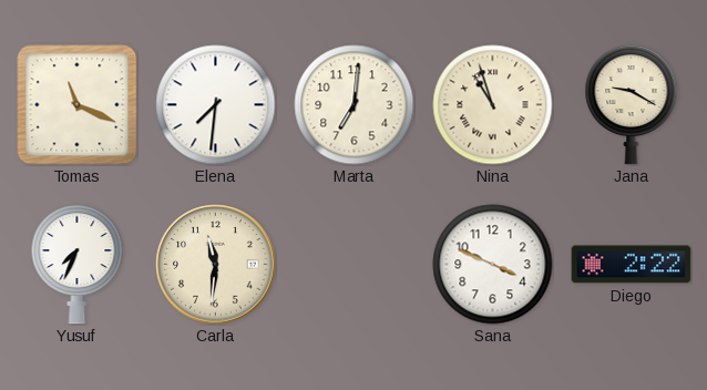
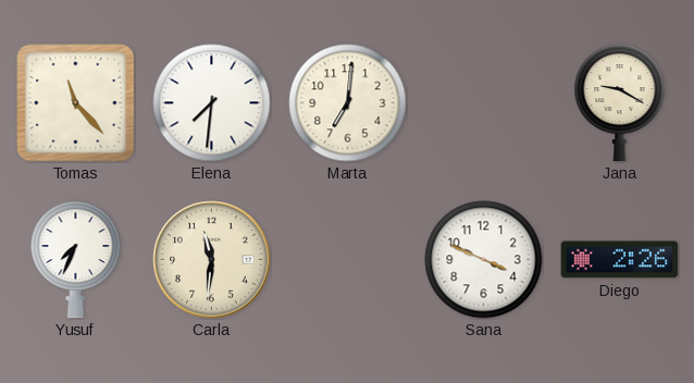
Tomas: 11:19 -> 11:23 (76, 103)
Nina: 10:57 -> none (493, 105)
Diego: 2:22 -> 2:26 (620, 260)
